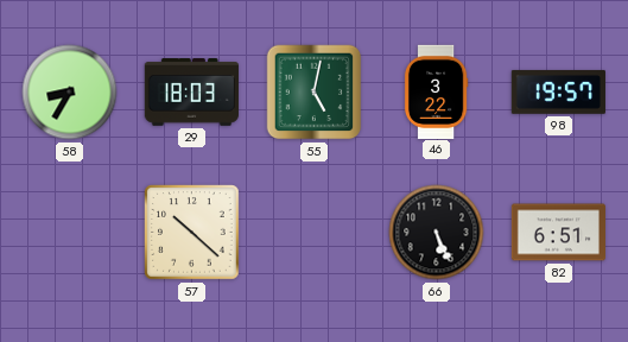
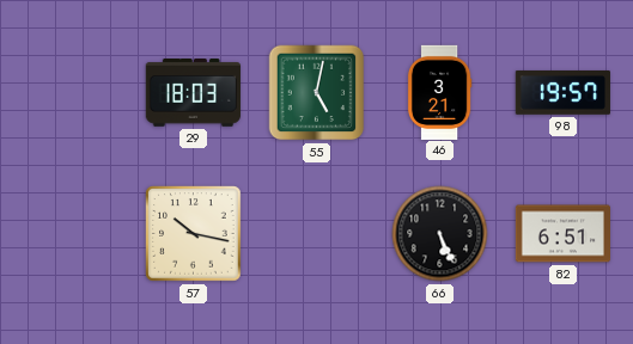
58: 8:35 -> none (70, 93)
46: 3:22 -> 3:21 (439, 92)
57: 10:22 -> 10:17 (194, 234)
